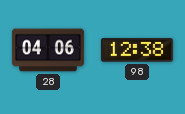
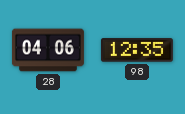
98: 12:38 -> 12:35 (137, 50)
